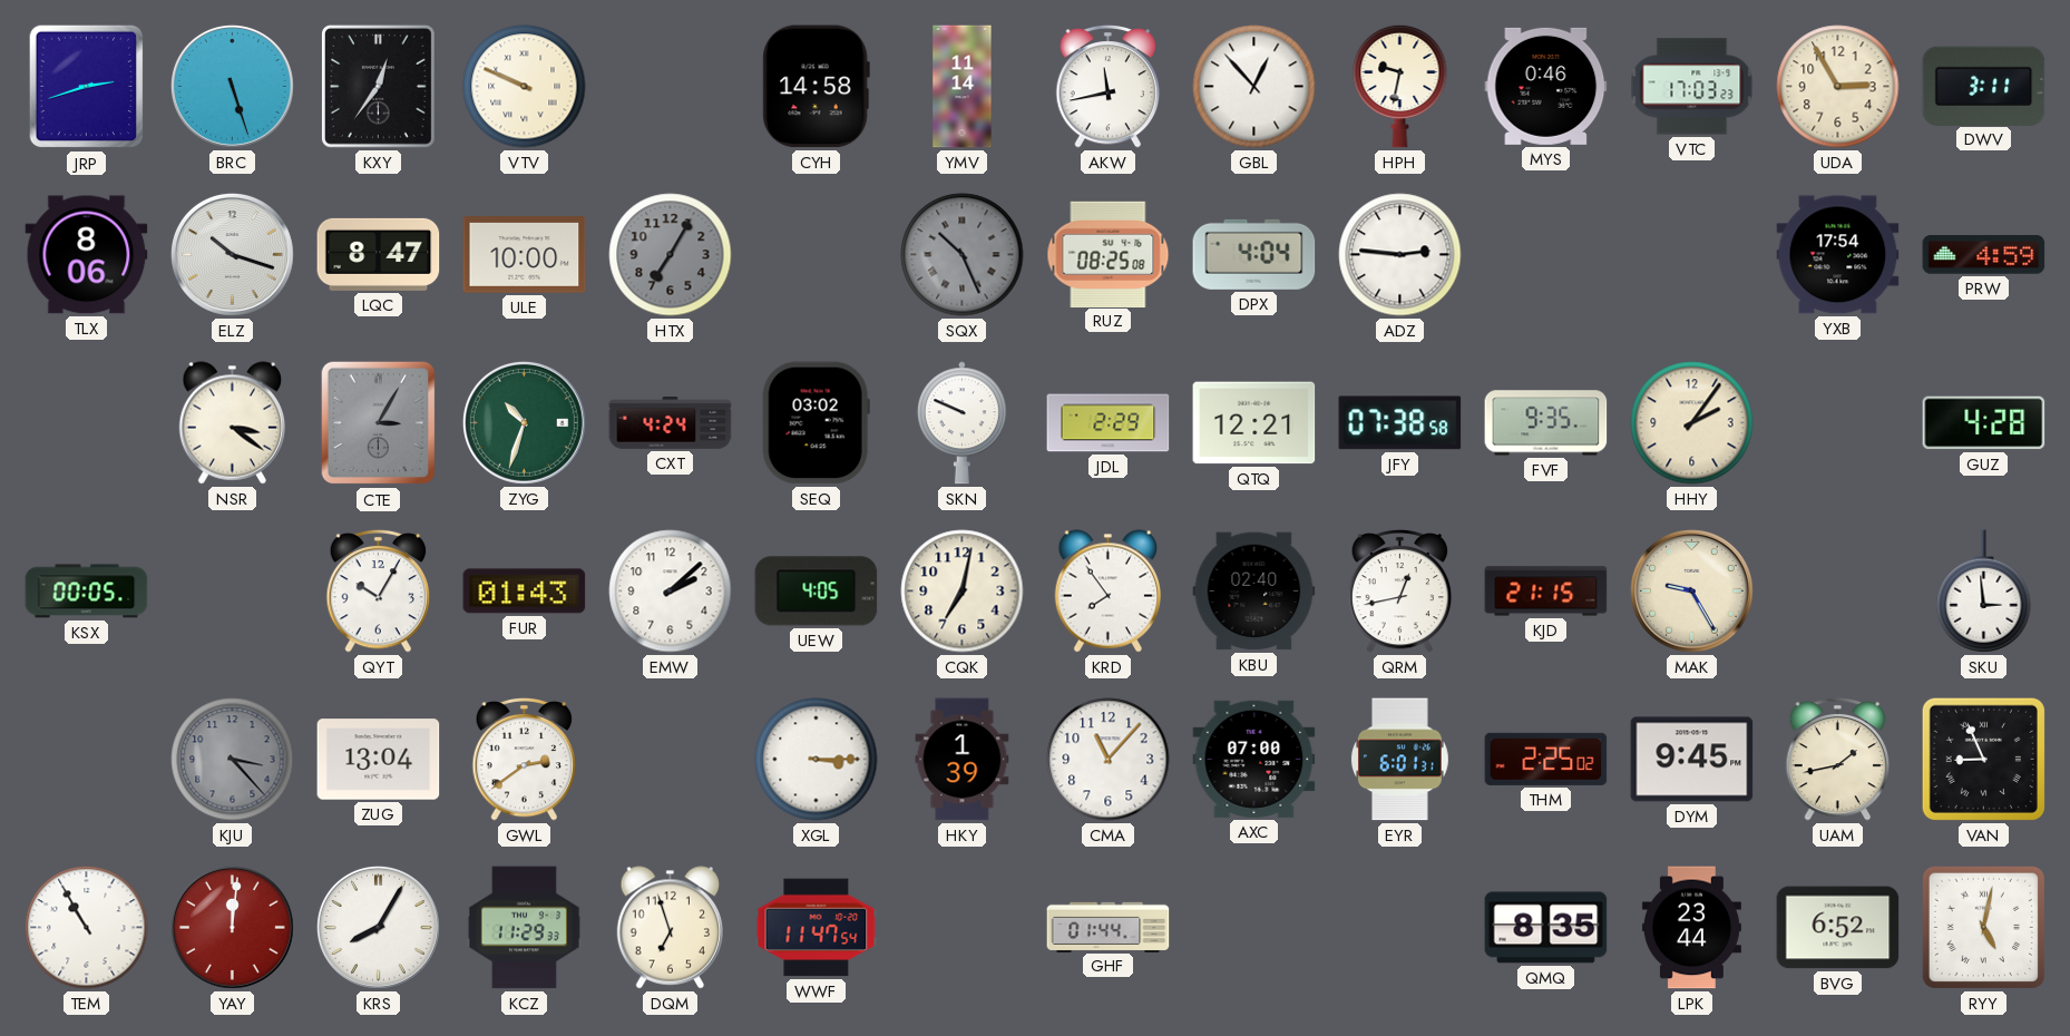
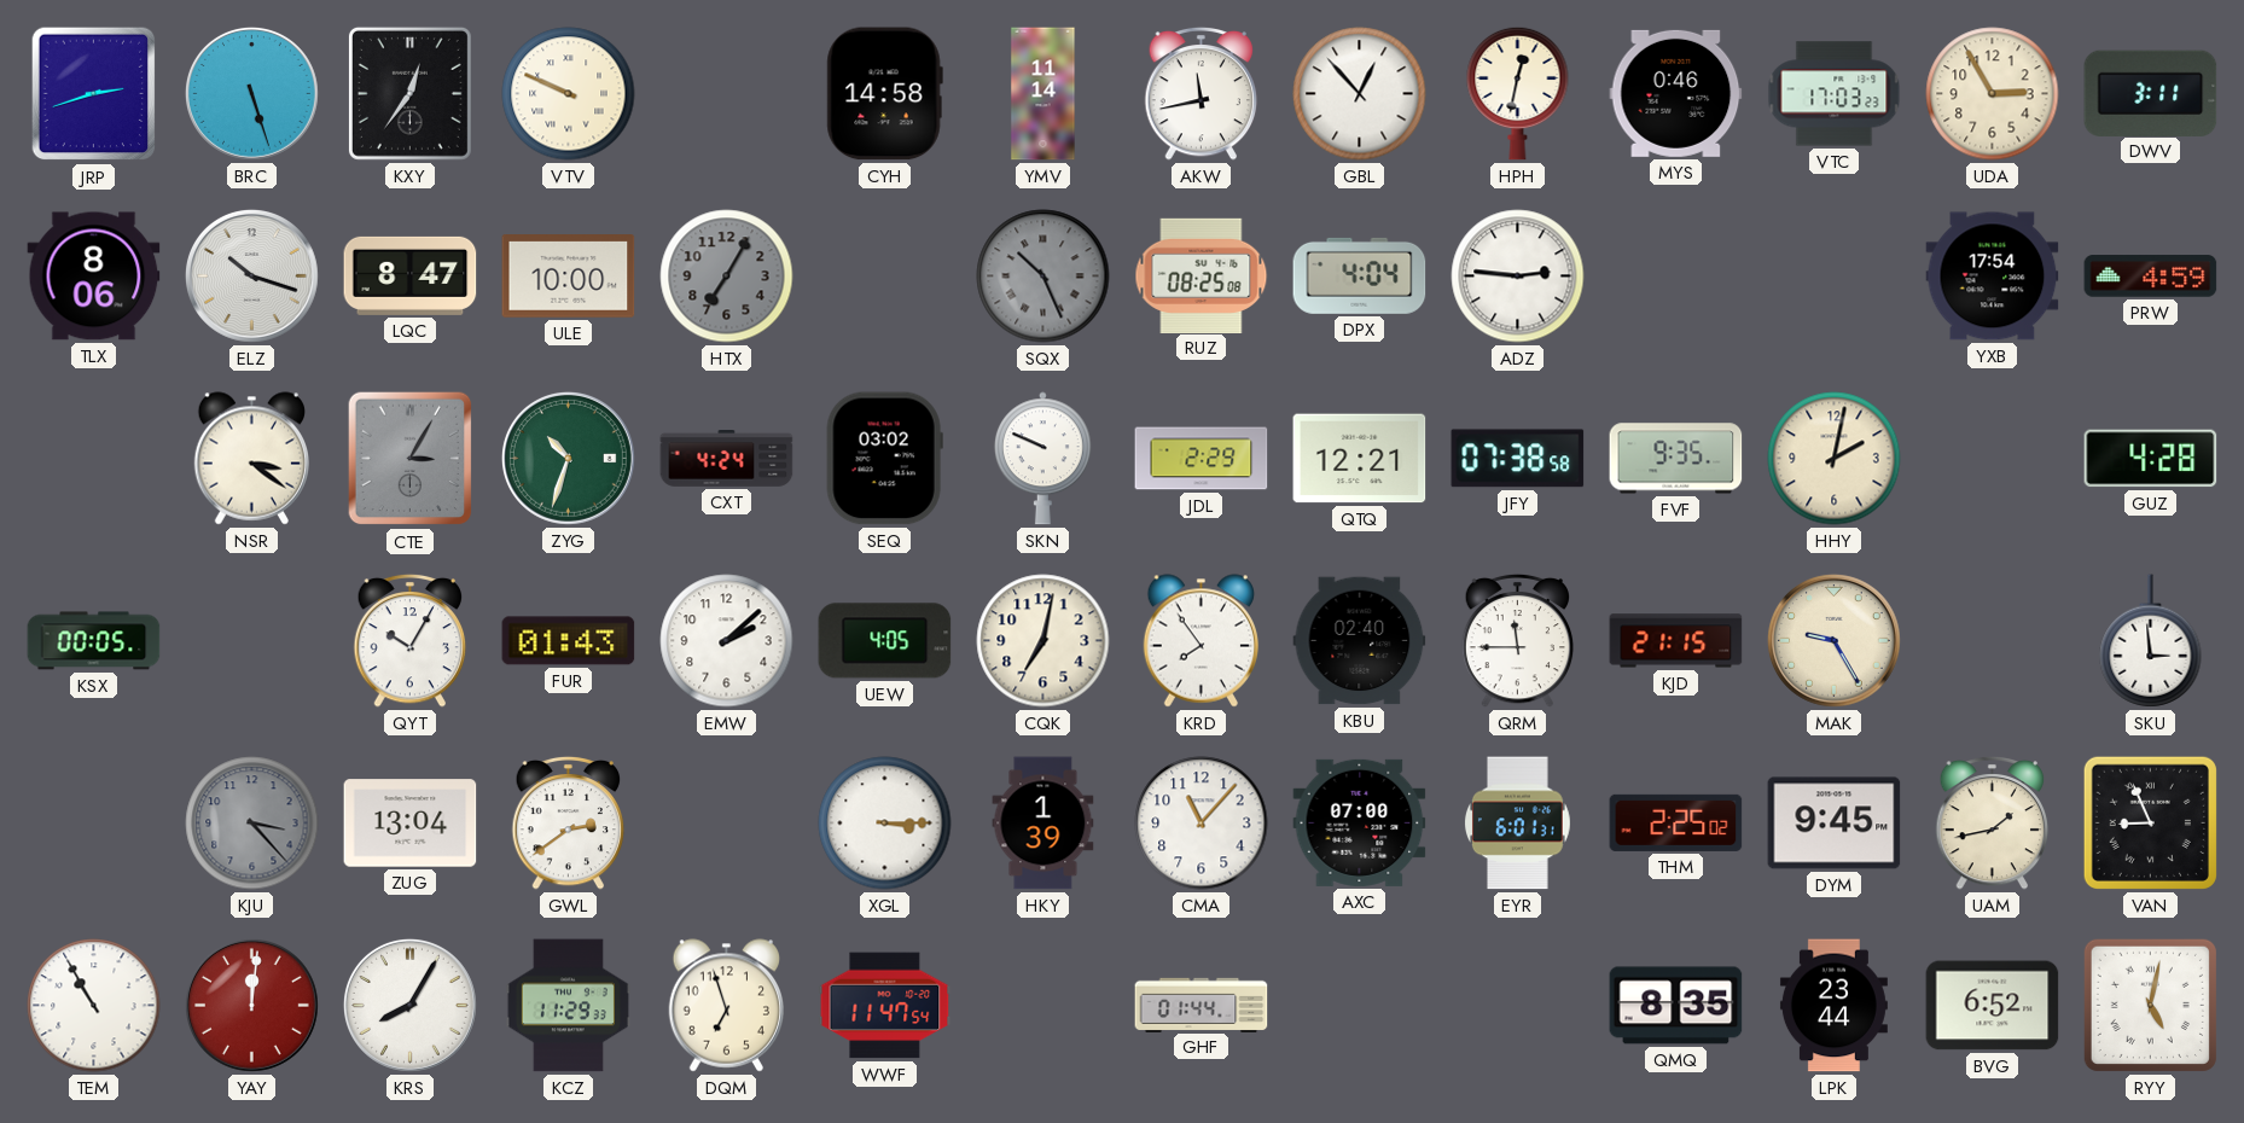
HPH: 9:32 -> 12:32 (1518, 93)
HHY: 2:06 -> 2:02 (1835, 459)
QRM: 12:43 -> 11:45 (1518, 640)
